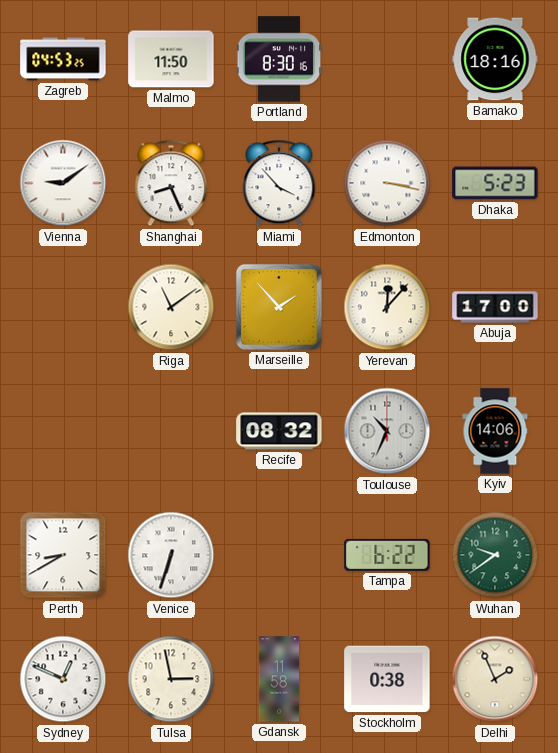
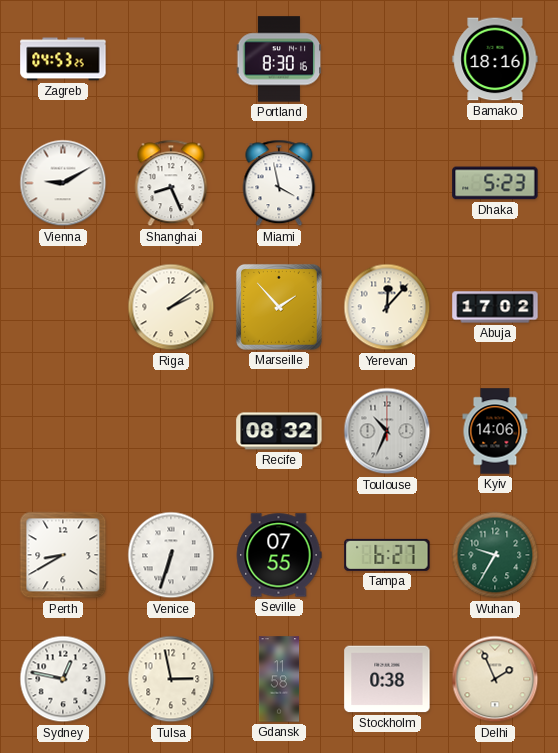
Malmo: 11:50 -> none (171, 59)
Vienna: 9:09 -> 9:10 (63, 183)
Miami: 3:53 -> 3:58 (279, 183)
Edmonton: 3:17 -> none (387, 183)
Riga: 11:09 -> 2:09 (171, 307)
Abuja: 17:00 -> 17:02 (495, 307)
Seville: none -> 07:55 (279, 555)
Tampa: 6:22 -> 6:27 (387, 555)
Wuhan: 9:39 -> 9:35 (495, 555)
Sydney: 12:49 -> 12:47 (63, 679)
